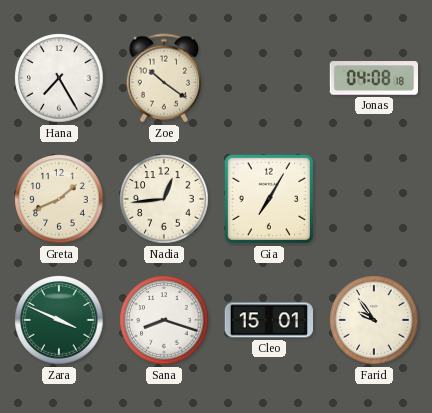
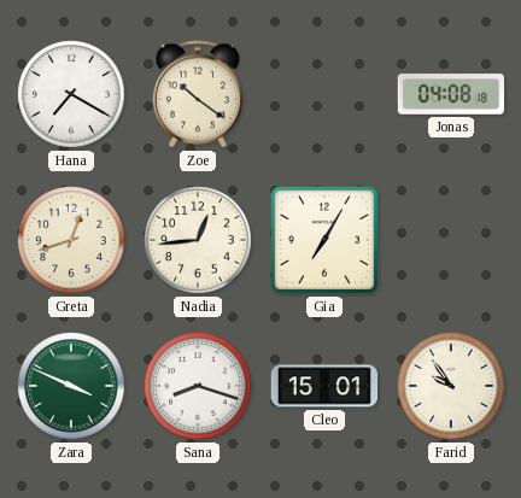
Hana: 7:25 -> 7:20 (71, 94)
Greta: 1:41 -> 12:42 (71, 240)
